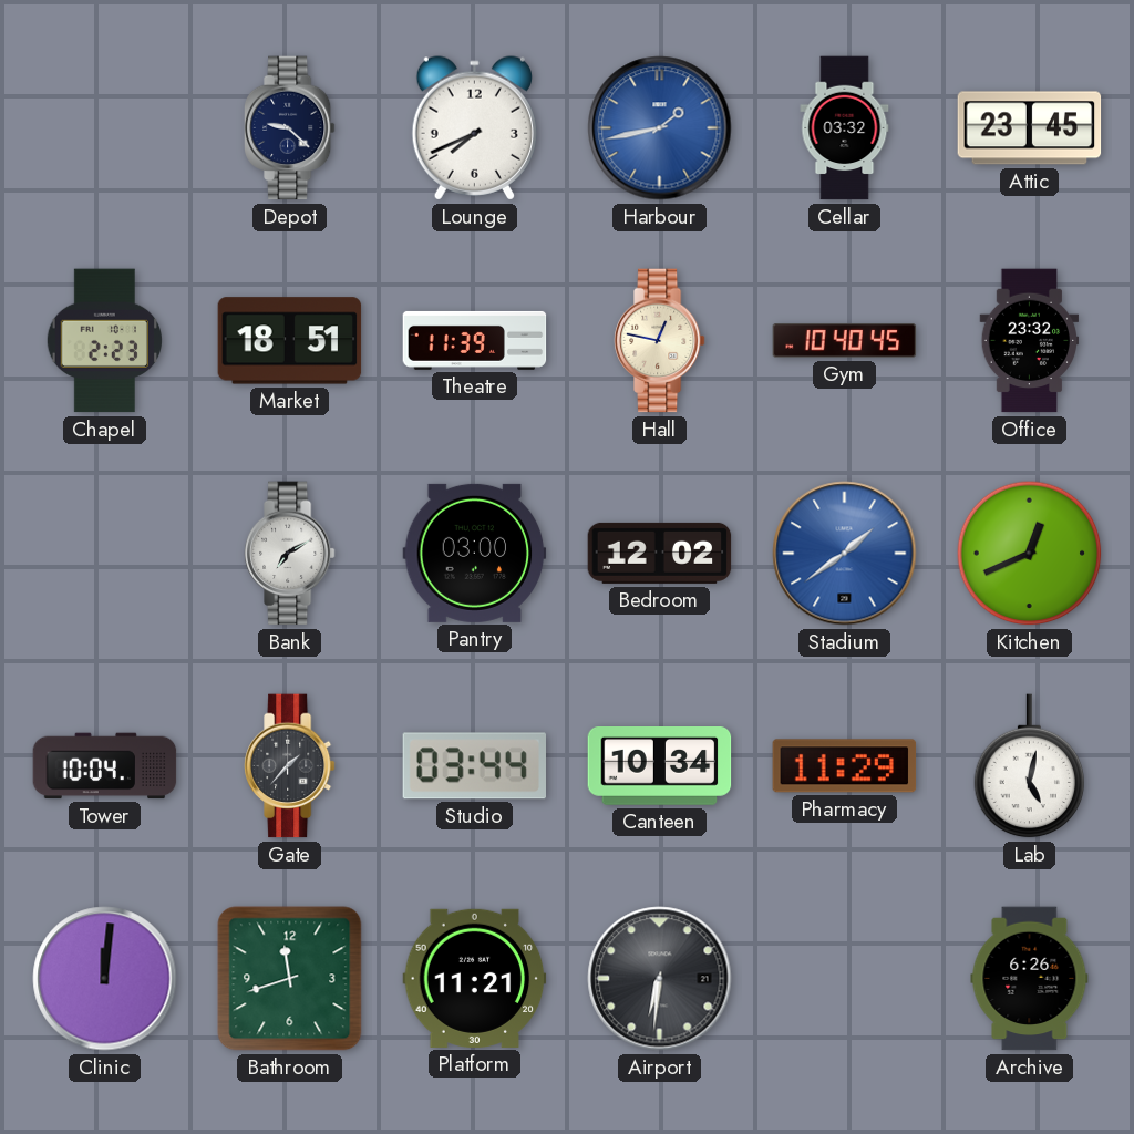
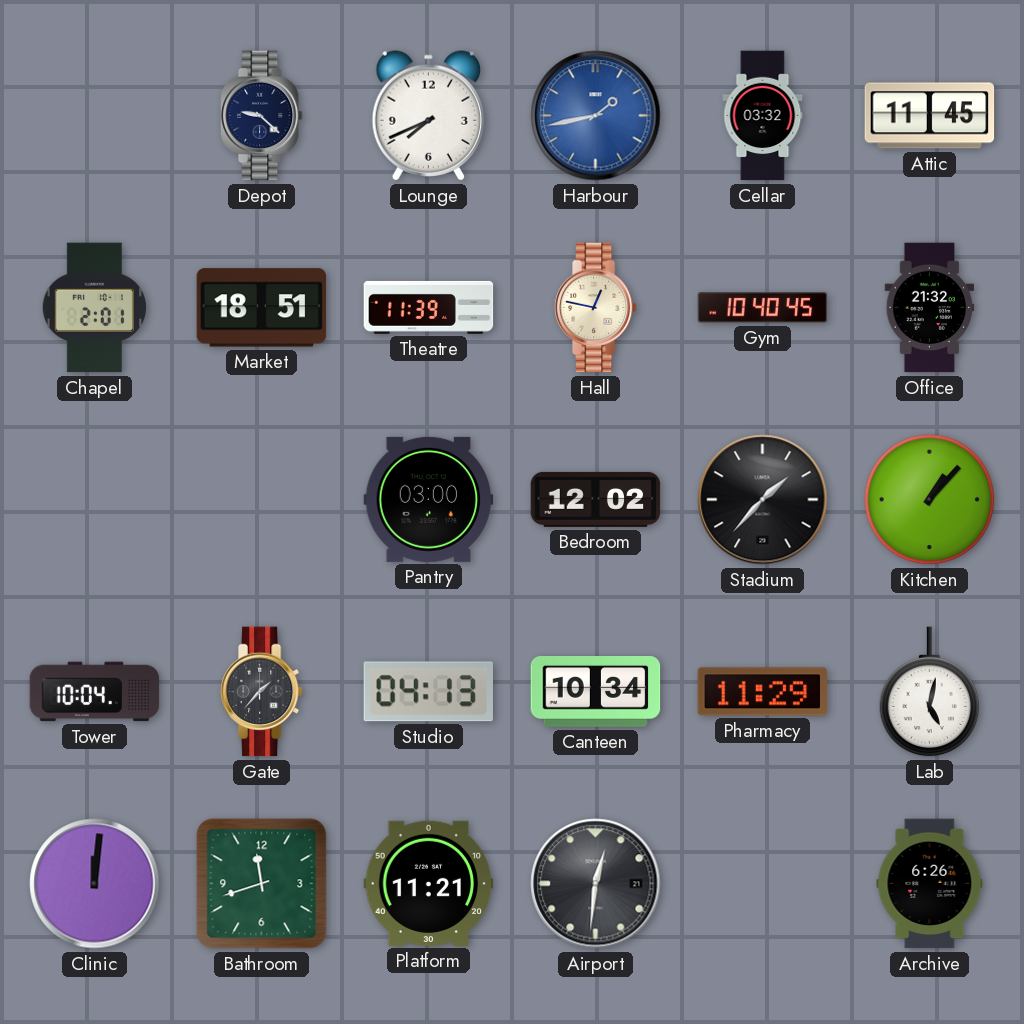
Attic: 23:45 -> 11:45 (930, 116)
Chapel: 2:23 -> 2:01 (94, 308)
Office: 23:32 -> 21:32 (930, 308)
Bank: 7:10 -> none (289, 554)
Stadium: 1:39 -> 1:37 (763, 500)
Stadium dial: blue -> black (763, 500)
Kitchen: 12:41 -> 1:07 (930, 500)
Studio: 03:44 -> 04:13 (428, 692)
Airport: 6:31 -> 12:31 (596, 884)
